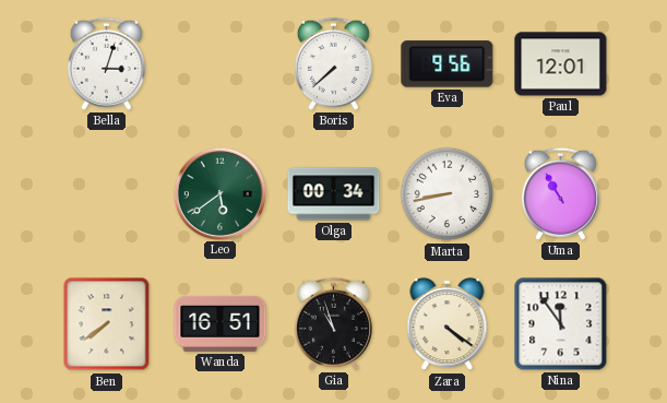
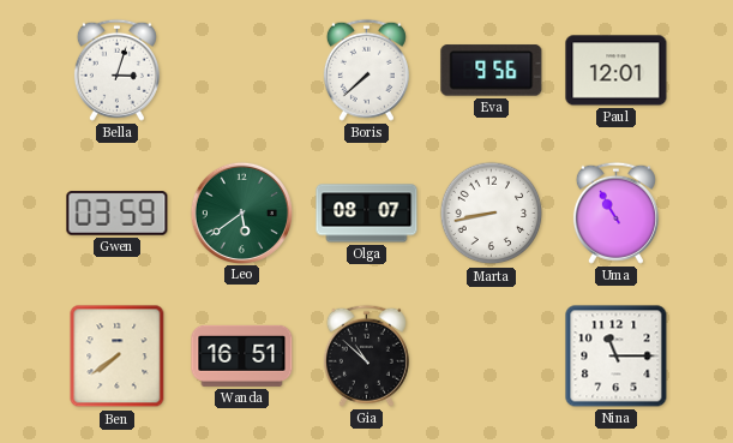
Gwen: none -> 03:59 (118, 214)
Olga: 00:34 -> 08:07 (367, 214)
Gia: 10:57 -> 10:52 (366, 355)
Zara: 4:21 -> none (448, 324)
Nina: 11:54 -> 11:15 (617, 357)
